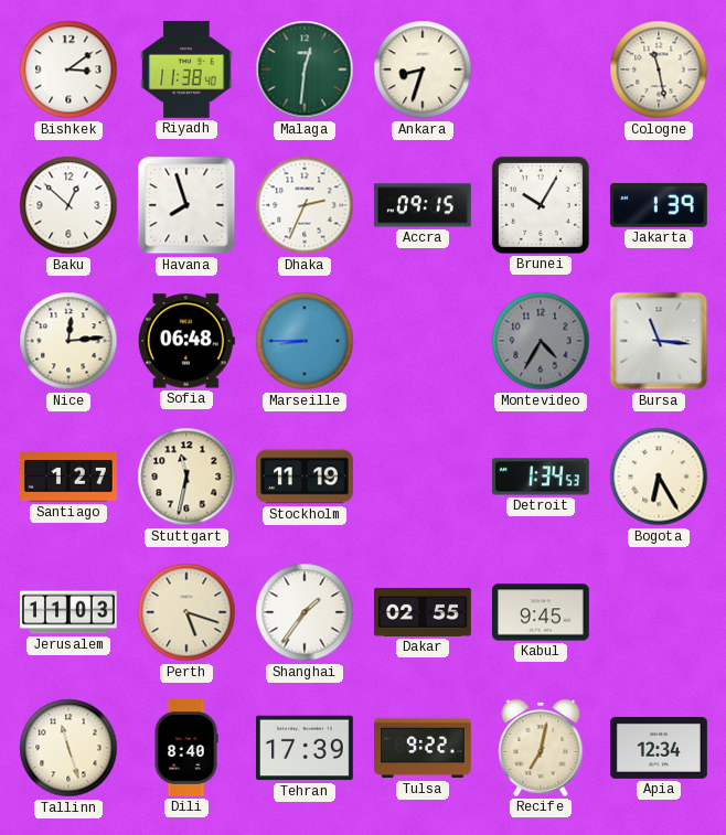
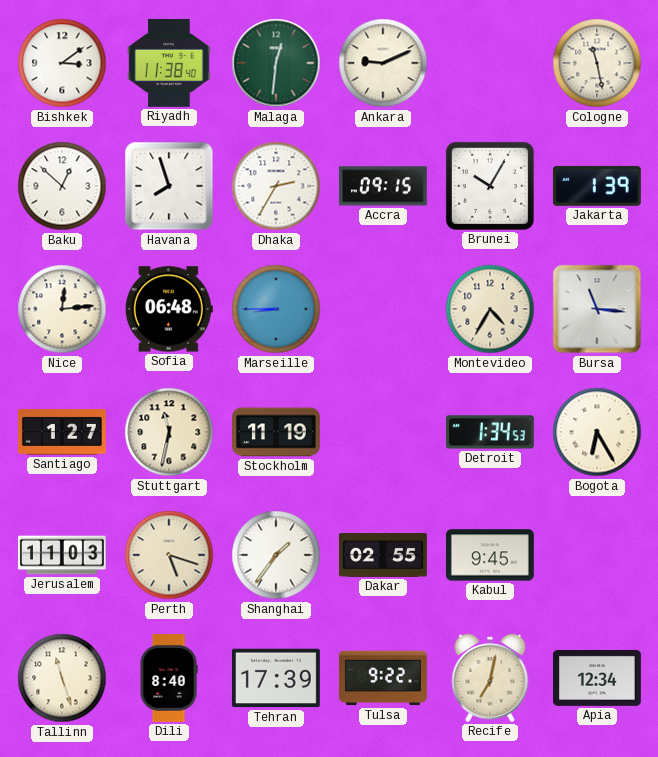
Ankara: 8:33 -> 9:11 (383, 63)
Dhaka: 2:34 -> 2:35 (276, 186)
Montevideo dial: grey -> cream (490, 309)
